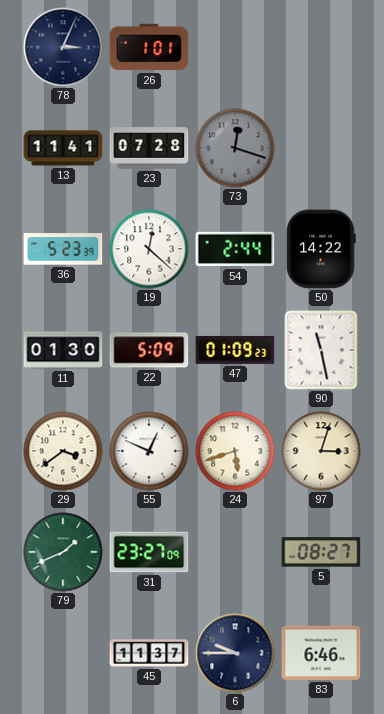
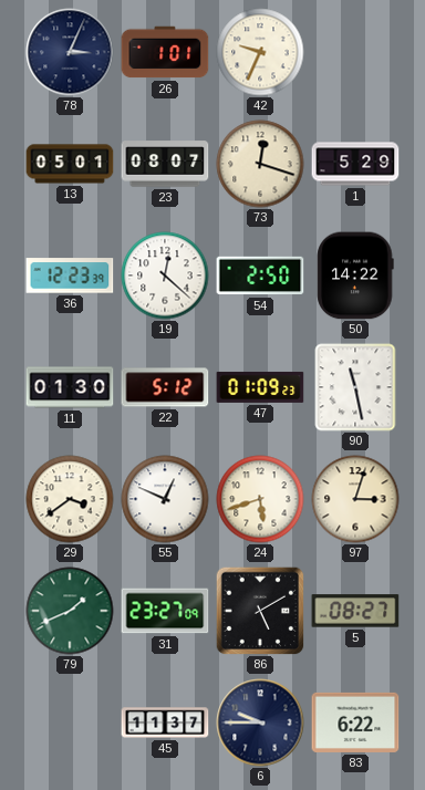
42: none -> 9:34 (260, 52)
13: 11:41 -> 05:01 (70, 164)
23: 07:28 -> 08:07 (165, 164)
73 dial: grey -> cream (260, 164)
1: none -> 5:29 (355, 164)
36: 5:23 -> 12:23 (70, 276)
54: 2:44 -> 2:50 (260, 276)
22: 5:09 -> 5:12 (165, 387)
86: none -> 5:10 (260, 611)
83: 6:46 -> 6:22 (355, 723)
